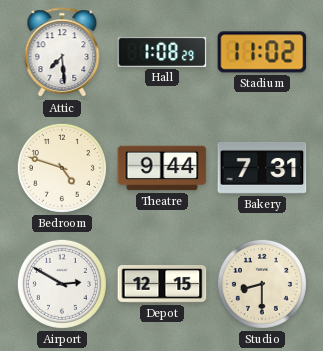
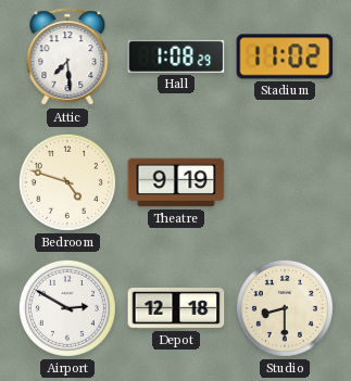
Theatre: 9:44 -> 9:19 (176, 182)
Bakery: 7:31 -> none (262, 168)
Depot: 12:15 -> 12:18 (176, 309)
